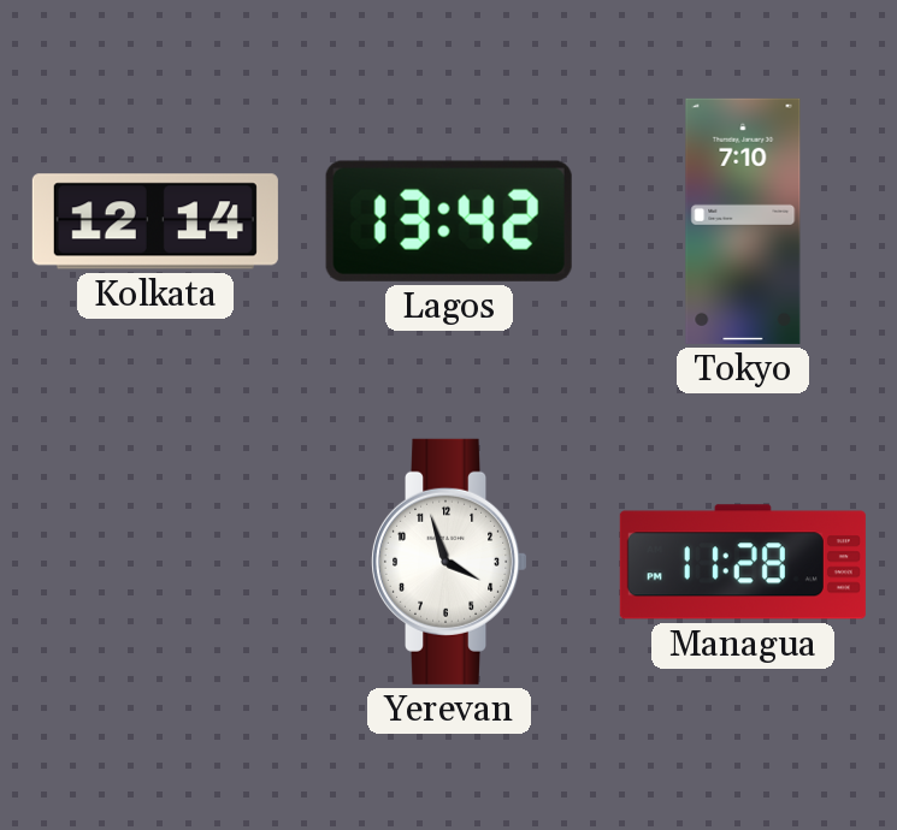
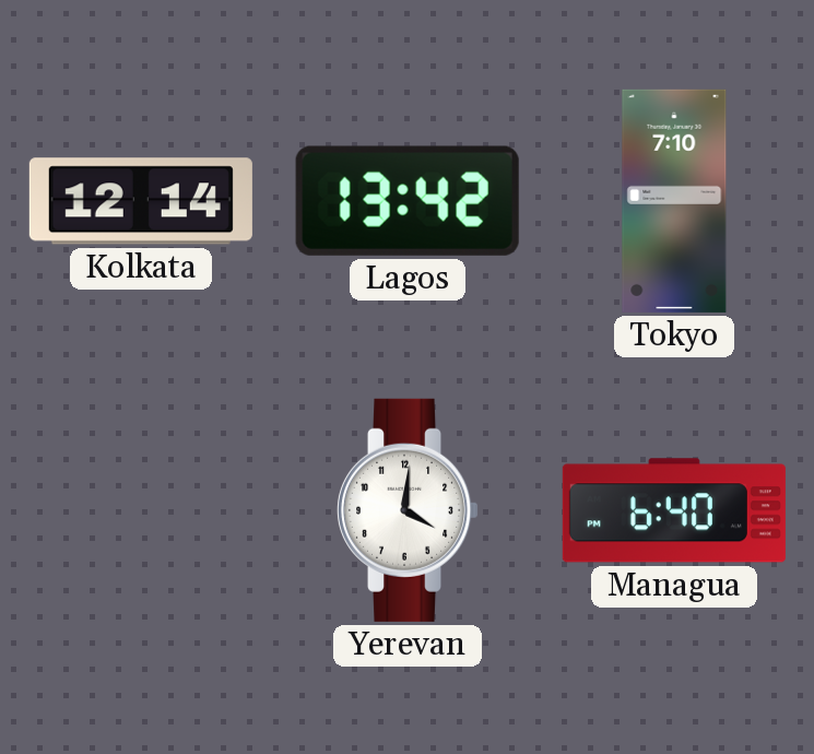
Yerevan: 3:57 -> 4:01 (408, 510)
Managua: 11:28 -> 6:40 (674, 510)
